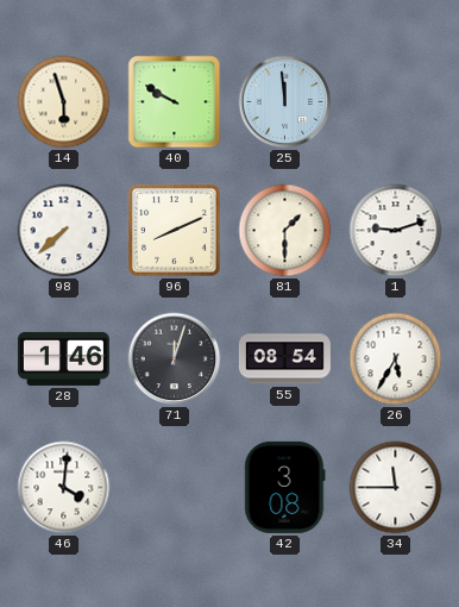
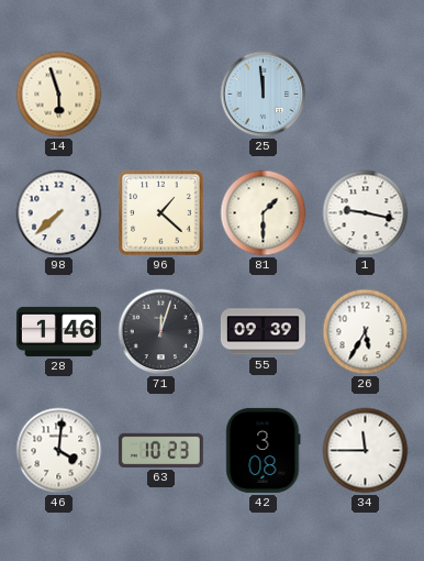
40: 9:50 -> none (175, 102)
96: 8:11 -> 1:22 (161, 213)
1: 9:12 -> 9:17 (366, 213)
55: 08:54 -> 09:39 (263, 332)
63: none -> 10:23 (160, 450)
